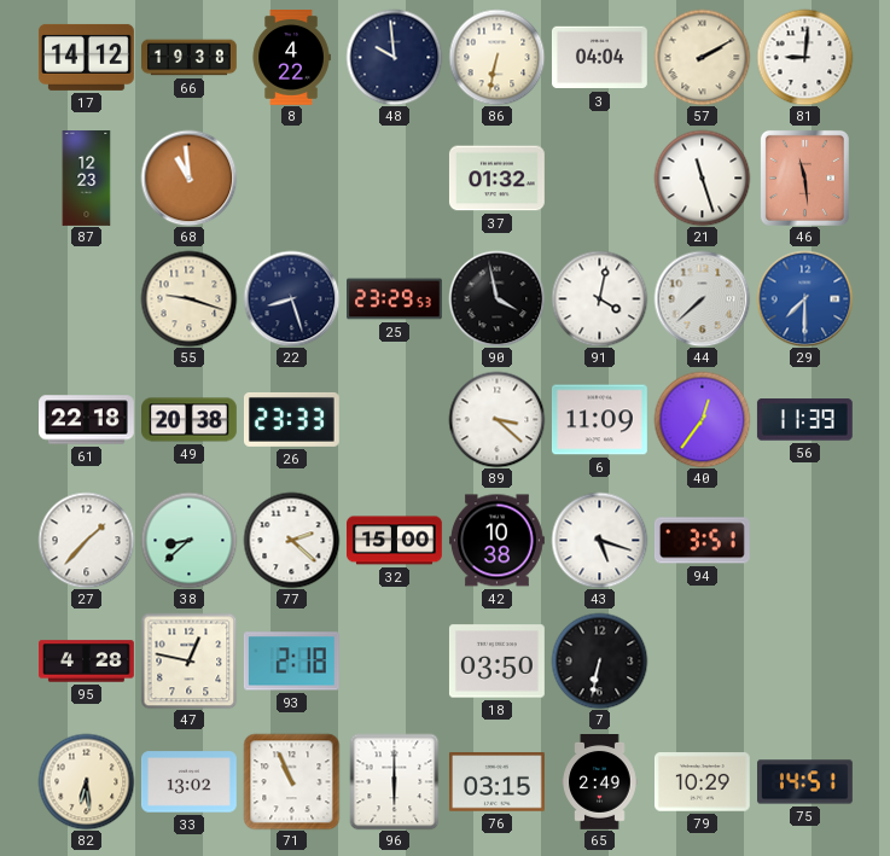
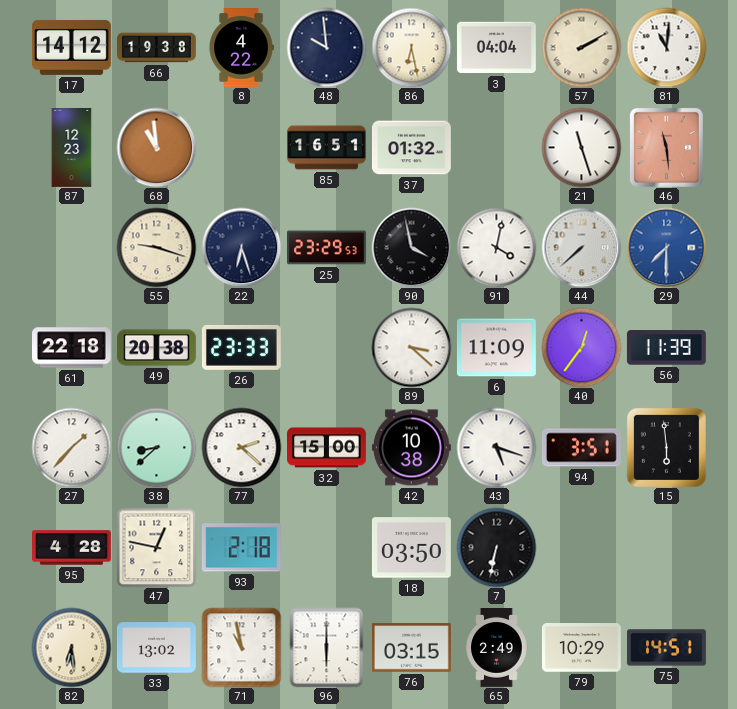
86: 6:32 -> 6:28 (411, 47)
81: 9:01 -> 11:01 (666, 47)
85: none -> 16:51 (327, 148)
22: 8:27 -> 6:27 (241, 247)
15: none -> 5:59 (666, 447)
71: 10:56 -> 10:58 (241, 647)
